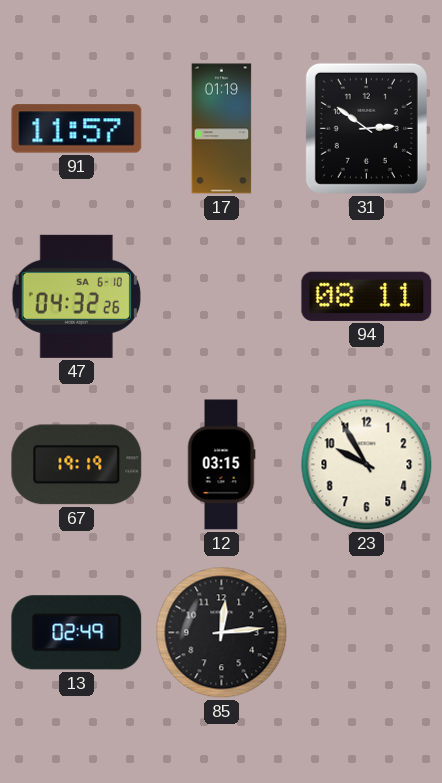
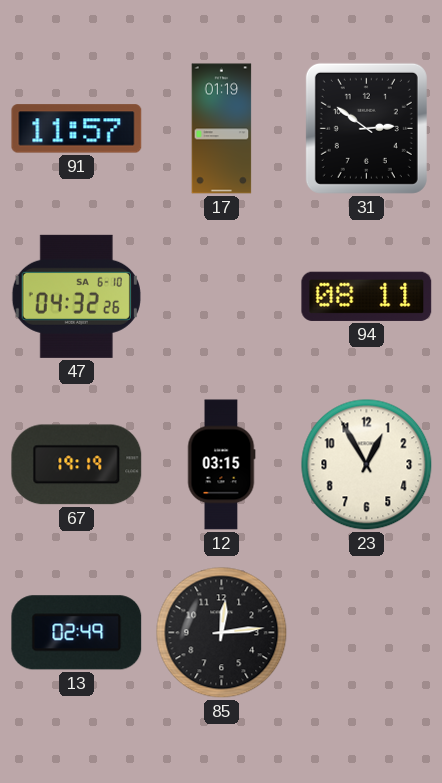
23: 9:55 -> 12:55 (367, 465)
